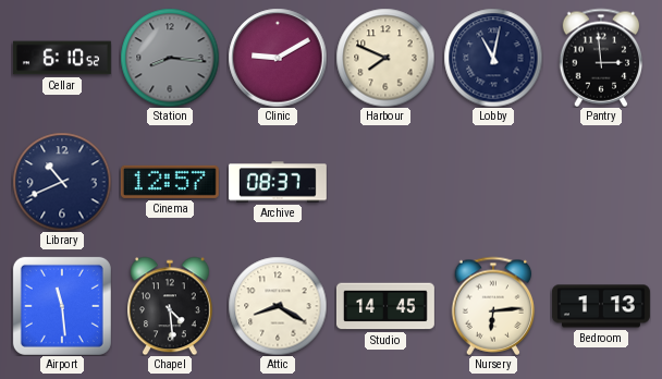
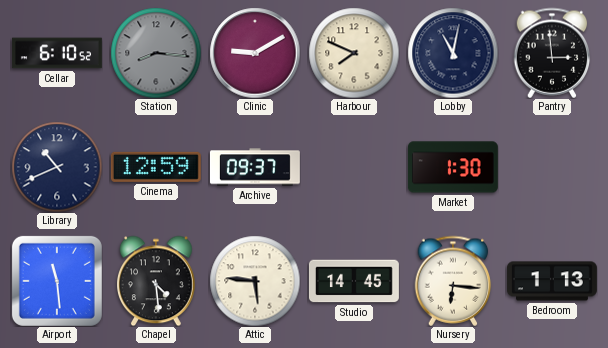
Cinema: 12:57 -> 12:59 (156, 167)
Archive: 08:37 -> 09:37 (255, 167)
Market: none -> 1:30 (453, 167)
Attic: 8:20 -> 5:46 (255, 281)
Nursery: 6:14 -> 6:16 (453, 281)
